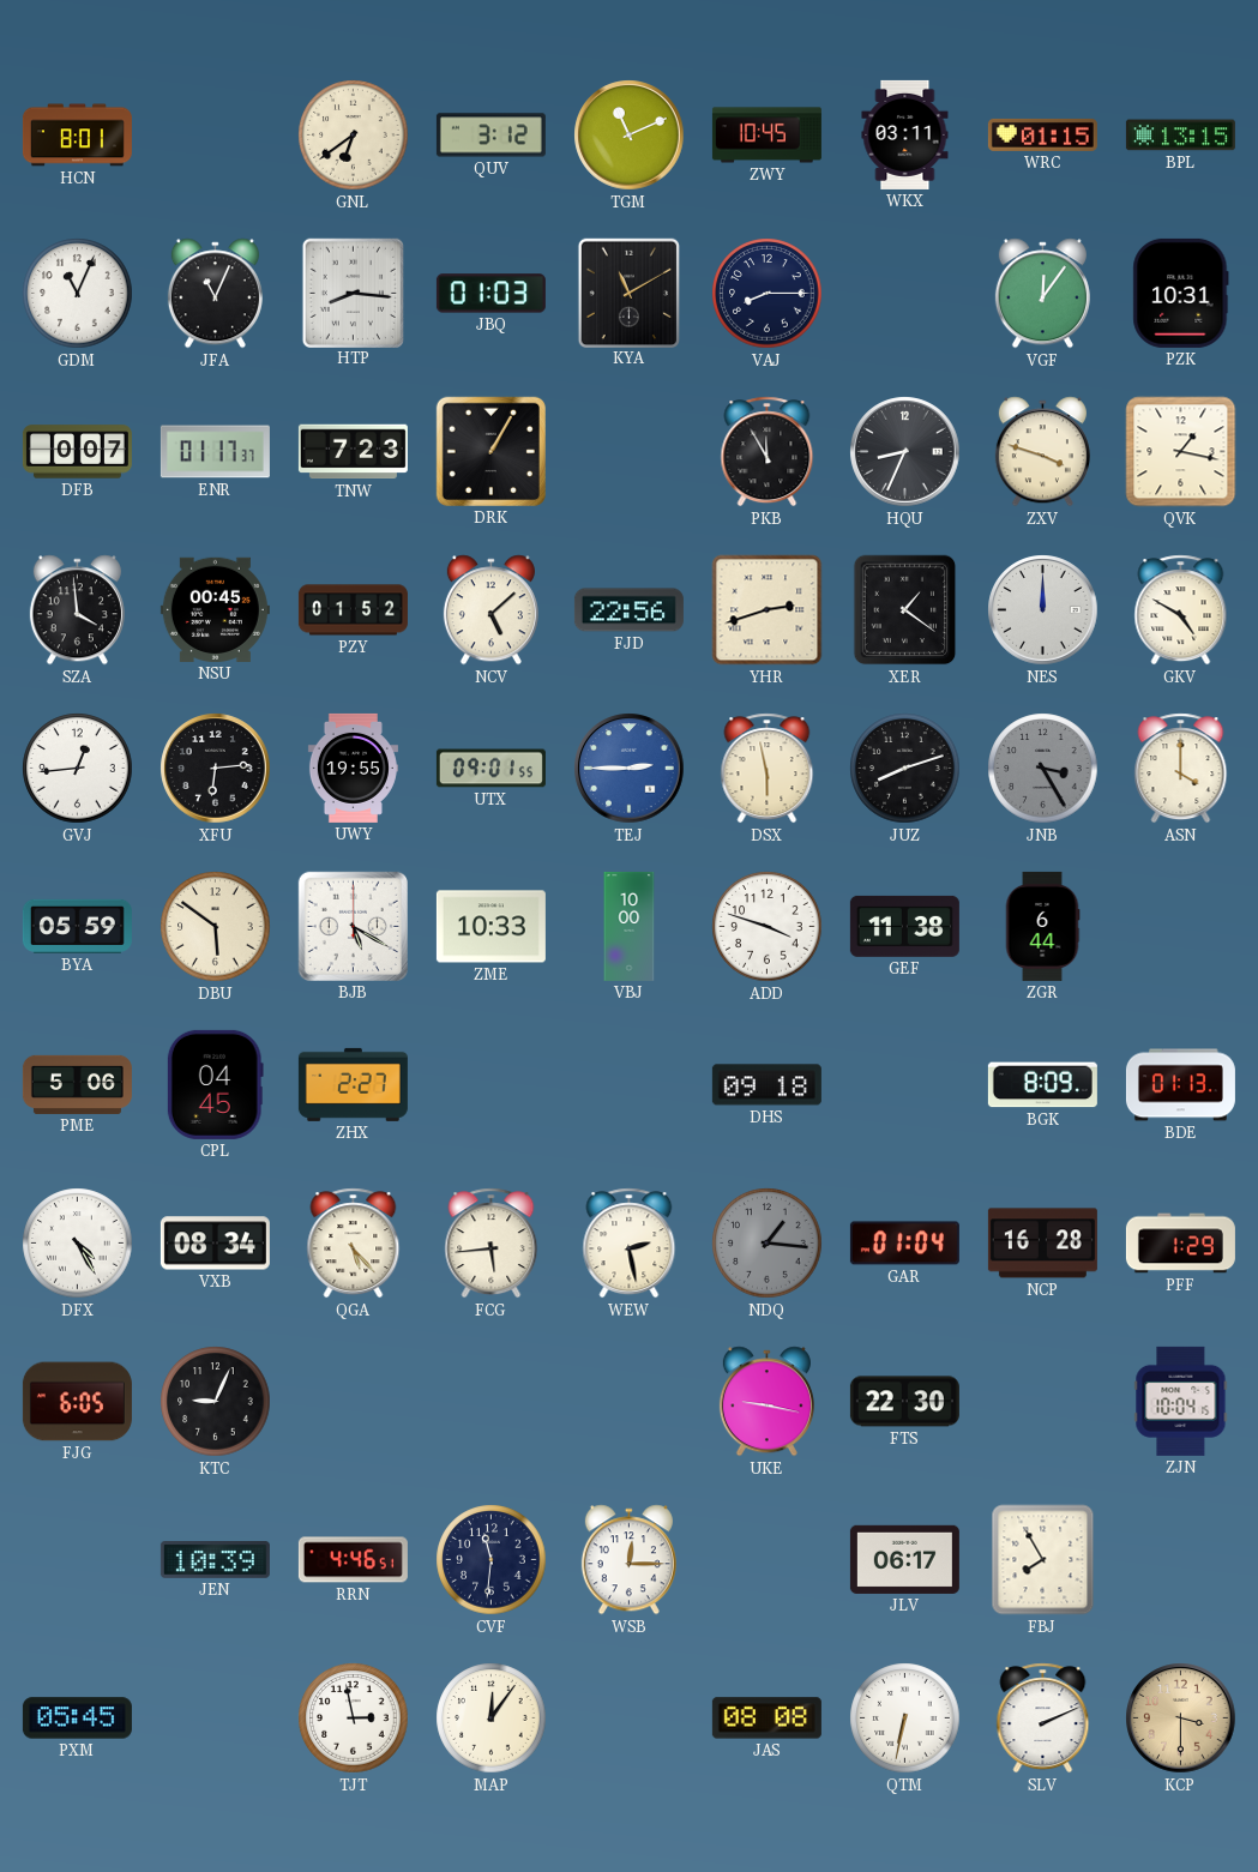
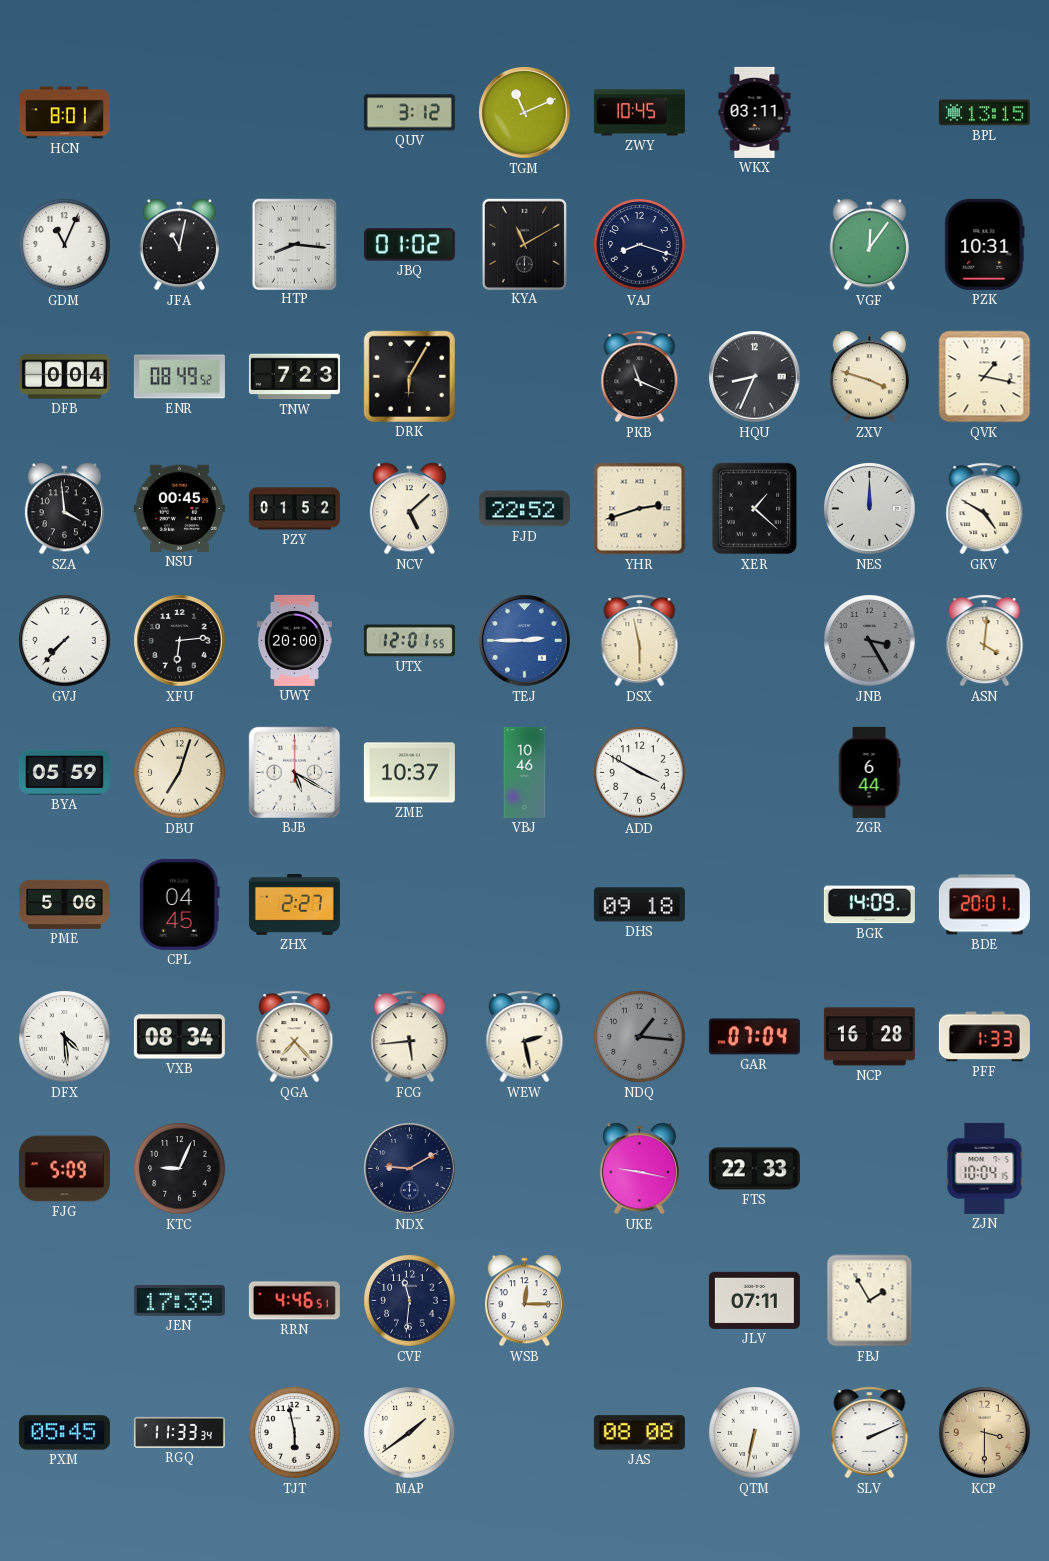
GNL: 6:39 -> none (354, 136)
WRC: 01:15 -> none (1042, 134)
JFA: 11:04 -> 11:02 (179, 245)
JBQ: 01:03 -> 01:02 (409, 245)
VAJ: 8:15 -> 8:18 (640, 245)
DFB: 0:07 -> 0:04 (64, 377)
ENR: 01:17 -> 08:49 (179, 377)
DRK: 1:05 -> 6:05 (409, 376)
PKB: 11:55 -> 11:19 (640, 377)
FJD: 22:56 -> 22:52 (524, 509)
XER: 1:21 -> 1:22 (755, 509)
GVJ: 12:44 -> 7:37 (65, 641)
UWY: 19:55 -> 20:00 (294, 640)
UTX: 09:01 -> 12:01 (409, 641)
JUZ: 8:12 -> none (905, 769)
ASN: 4:00 -> 4:01 (985, 641)
DBU: 5:51 -> 7:03 (180, 773)
ZME: 10:33 -> 10:37 (409, 773)
VBJ: 10:00 -> 10:46 (525, 772)
ADD: 3:48 -> 3:50 (640, 773)
GEF: 11:38 -> none (904, 926)
BGK: 8:09 -> 14:09 (869, 905)
BDE: 01:13 -> 20:01 (984, 905)
DFX: 4:25 -> 4:29 (65, 1037)
QGA: 5:23 -> 7:23 (295, 1037)
GAR: 01:04 -> 07:04 (754, 1037)
PFF: 1:29 -> 1:33 (984, 1037)
FJG: 6:05 -> 5:09 (64, 1169)
NDX: none -> 9:10 (410, 1169)
FTS: 22:30 -> 22:33 (754, 1169)
JEN: 10:39 -> 17:39 (179, 1301)
JLV: 06:17 -> 07:11 (754, 1300)
FBJ: 7:55 -> 1:55 (870, 1301)
RGQ: none -> 11:33 (179, 1432)
TJT: 2:58 -> 5:58 (295, 1433)
MAP: 12:06 -> 1:39 (410, 1433)
